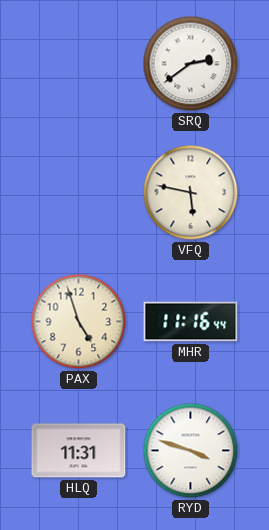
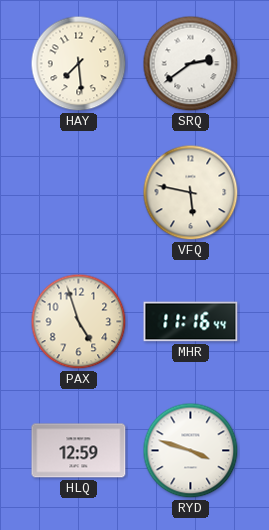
HAY: none -> 7:29 (79, 64)
HLQ: 11:31 -> 12:59 (79, 451)
